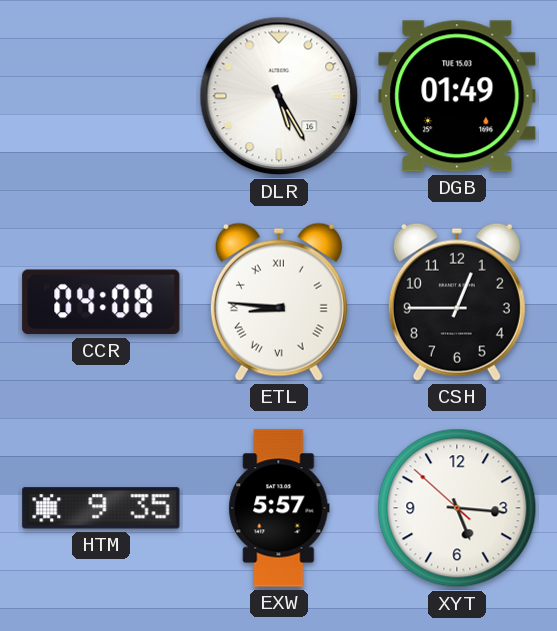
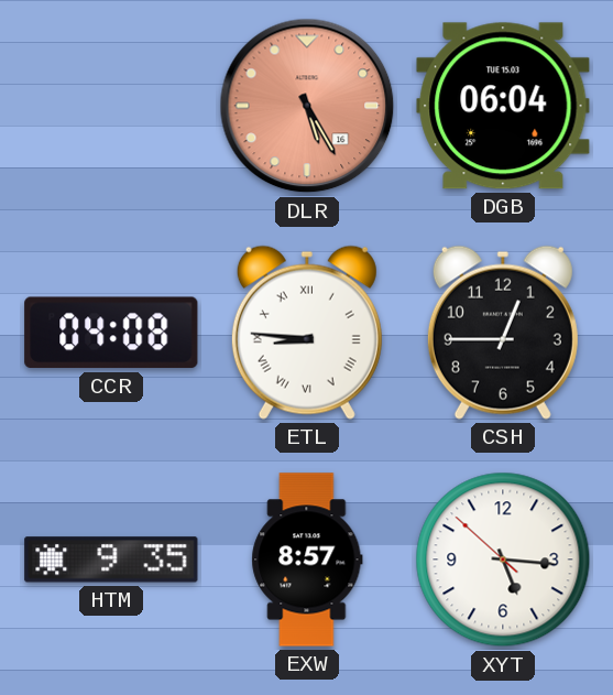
DLR dial: white -> salmon (307, 106)
DGB: 01:49 -> 06:04 (503, 106)
EXW: 5:57 -> 8:57 (307, 560)
